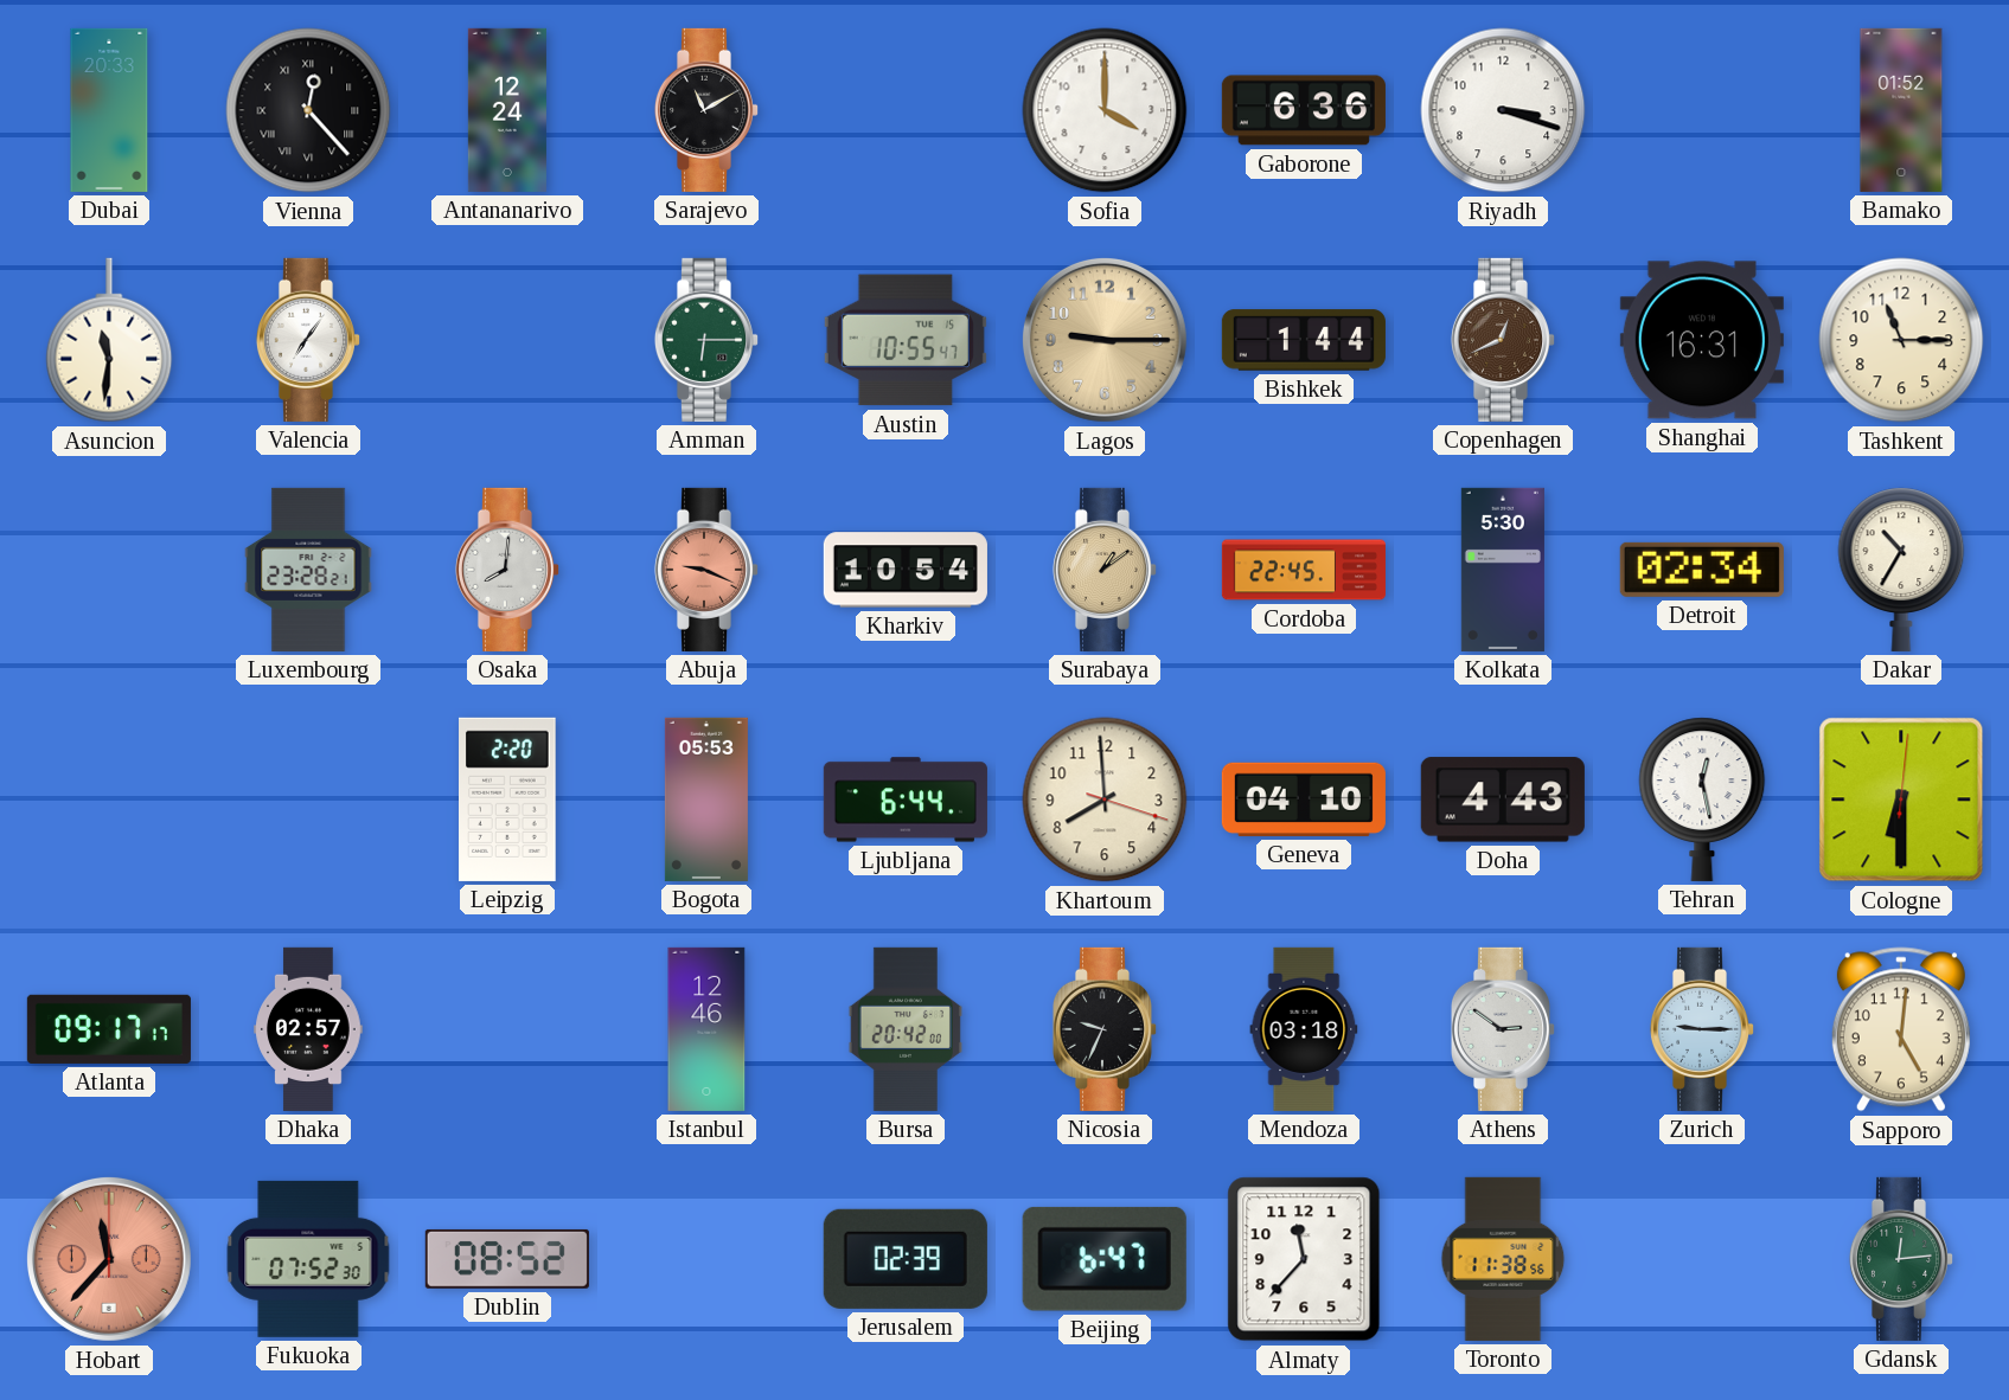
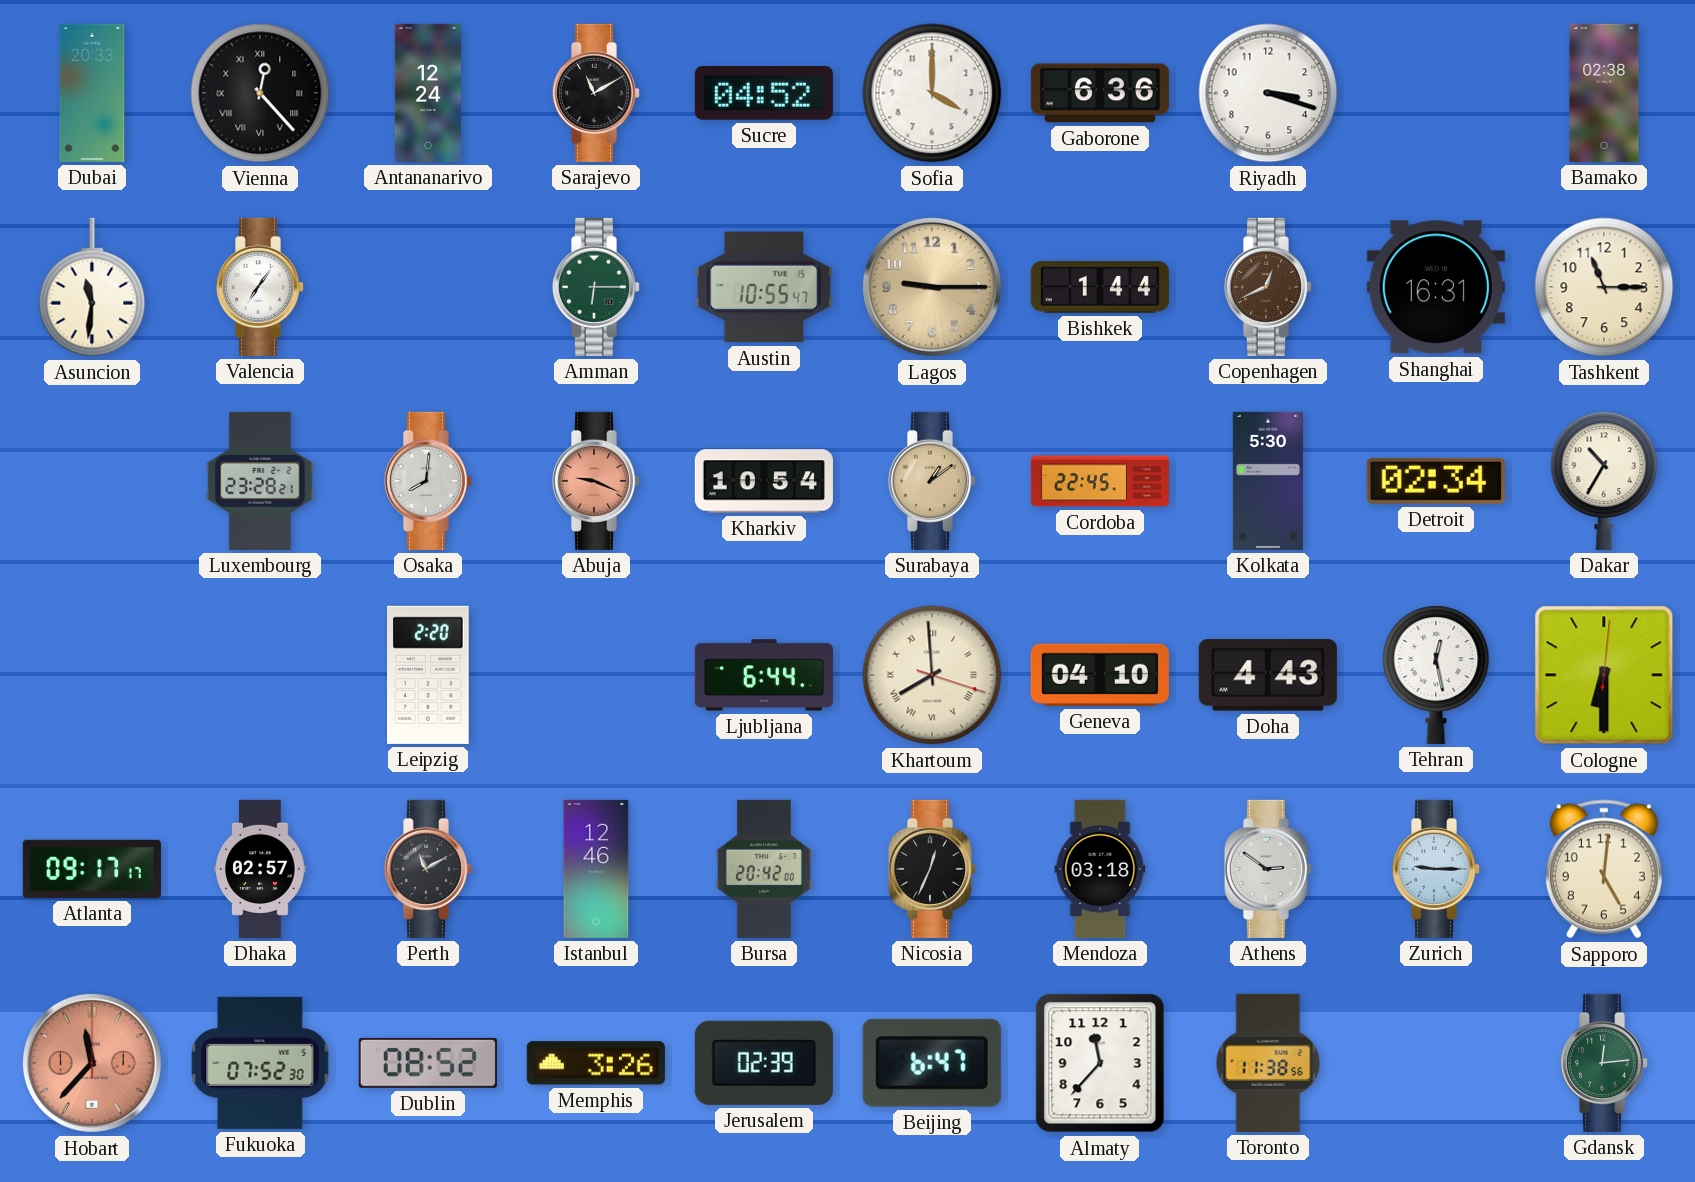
Sucre: none -> 04:52 (764, 94)
Bamako: 01:52 -> 02:38 (1604, 93)
Bogota: 05:53 -> none (706, 799)
Khartoum numerals: Arabic -> Roman (932, 675)
Perth: none -> 11:10 (428, 869)
Nicosia: 9:34 -> 12:34 (932, 869)
Memphis: none -> 3:26 (596, 1063)
